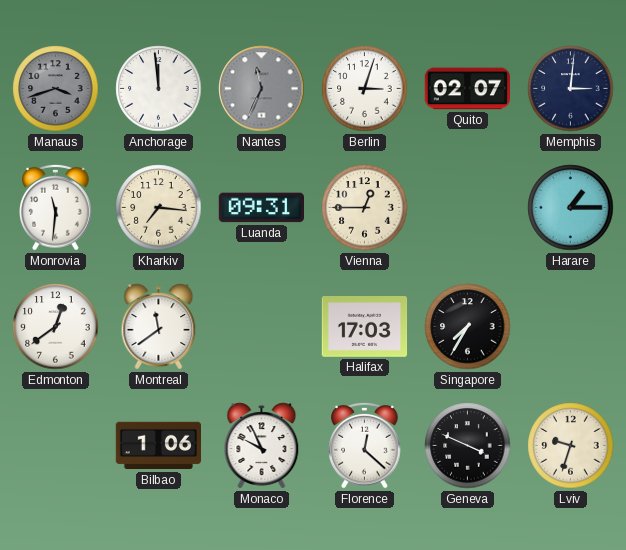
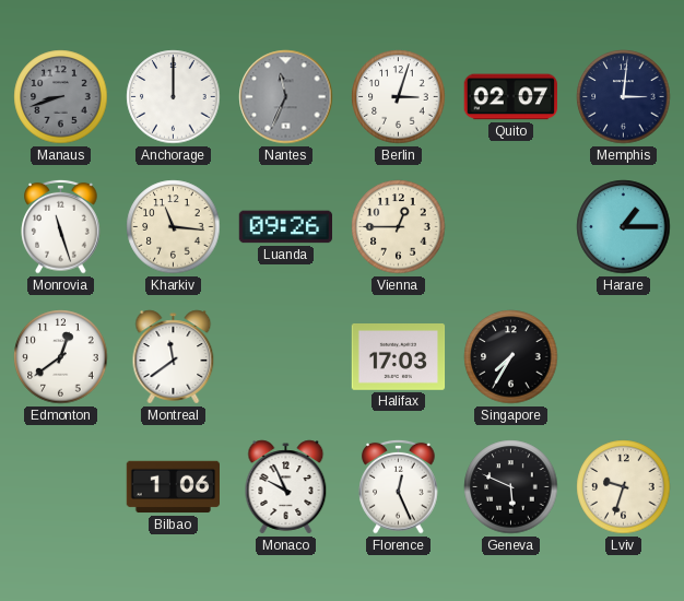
Manaus: 3:42 -> 8:42 (61, 97)
Anchorage: 11:59 -> 12:00 (174, 97)
Monrovia: 11:31 -> 11:27 (61, 226)
Kharkiv: 7:16 -> 11:16 (174, 227)
Luanda: 09:31 -> 09:26 (286, 227)
Florence: 12:22 -> 12:26 (399, 486)
Geneva: 3:49 -> 5:49 (511, 487)
